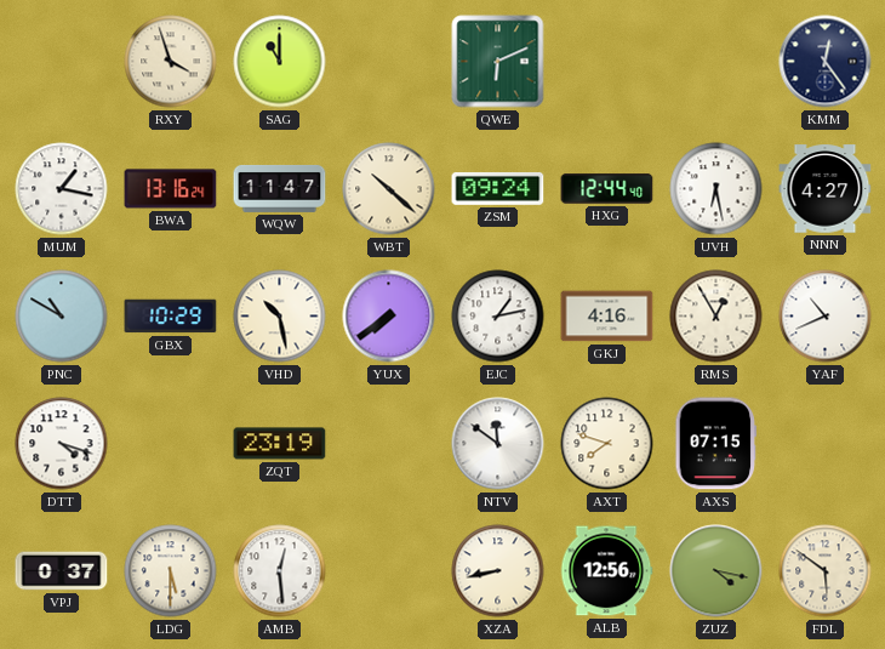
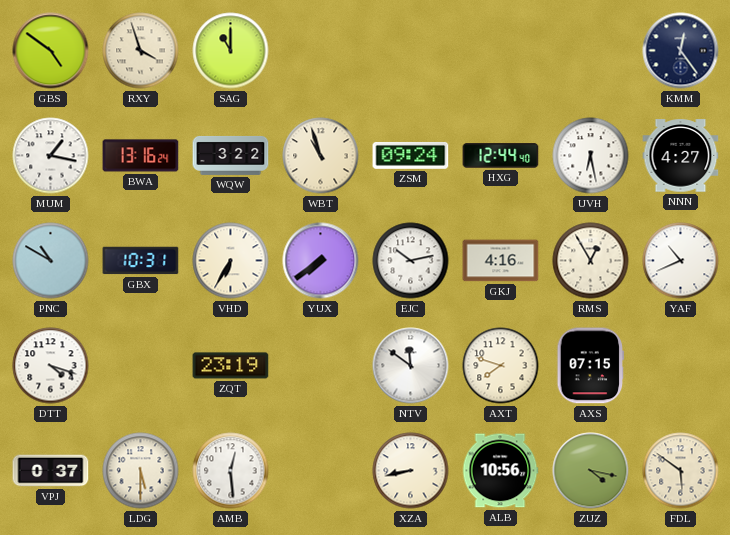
GBS: none -> 4:51 (51, 51)
QWE: 6:11 -> none (498, 62)
WQW: 11:47 -> 3:22 (231, 155)
WBT: 10:22 -> 10:57 (321, 156)
GBX: 10:29 -> 10:31 (141, 261)
VHD: 10:28 -> 6:35 (231, 261)
EJC: 1:13 -> 10:13 (411, 261)
ALB: 12:56 -> 10:56 (500, 471)
